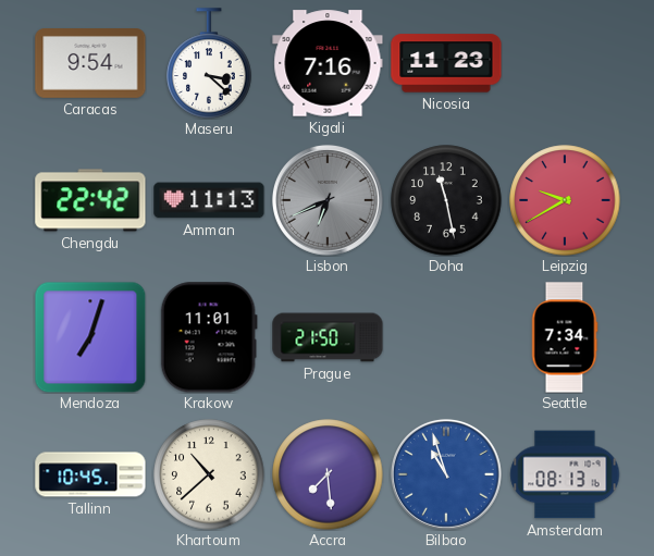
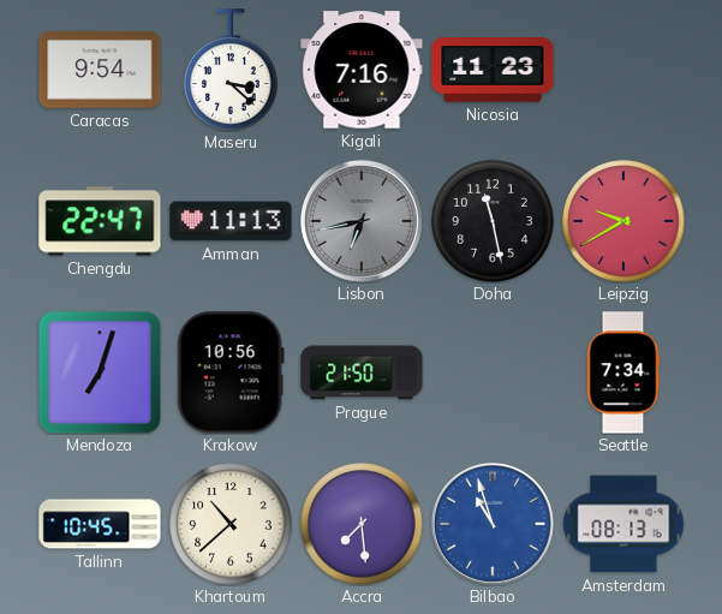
Chengdu: 22:42 -> 22:47 (100, 221)
Lisbon: 6:41 -> 6:43 (362, 221)
Krakow: 11:01 -> 10:56 (231, 372)
